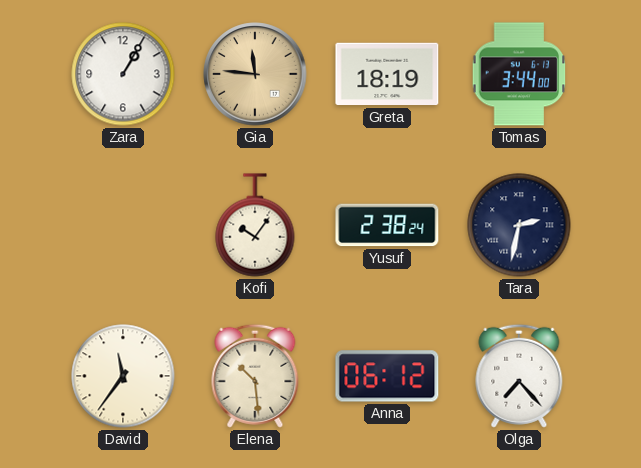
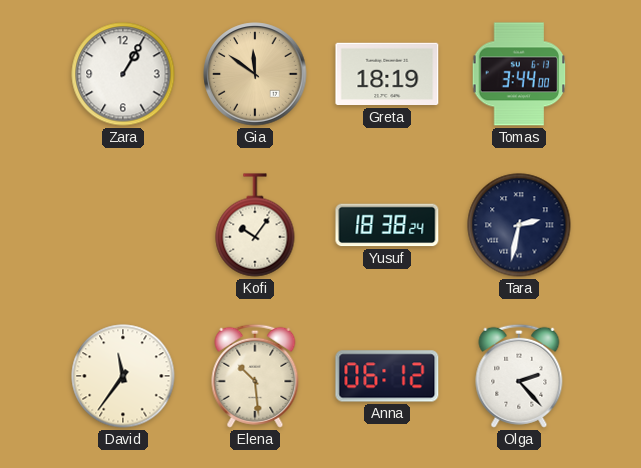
Gia: 11:46 -> 11:51 (255, 74)
Yusuf: 2:38 -> 18:38 (387, 225)
Olga: 7:23 -> 2:23 (519, 376)
